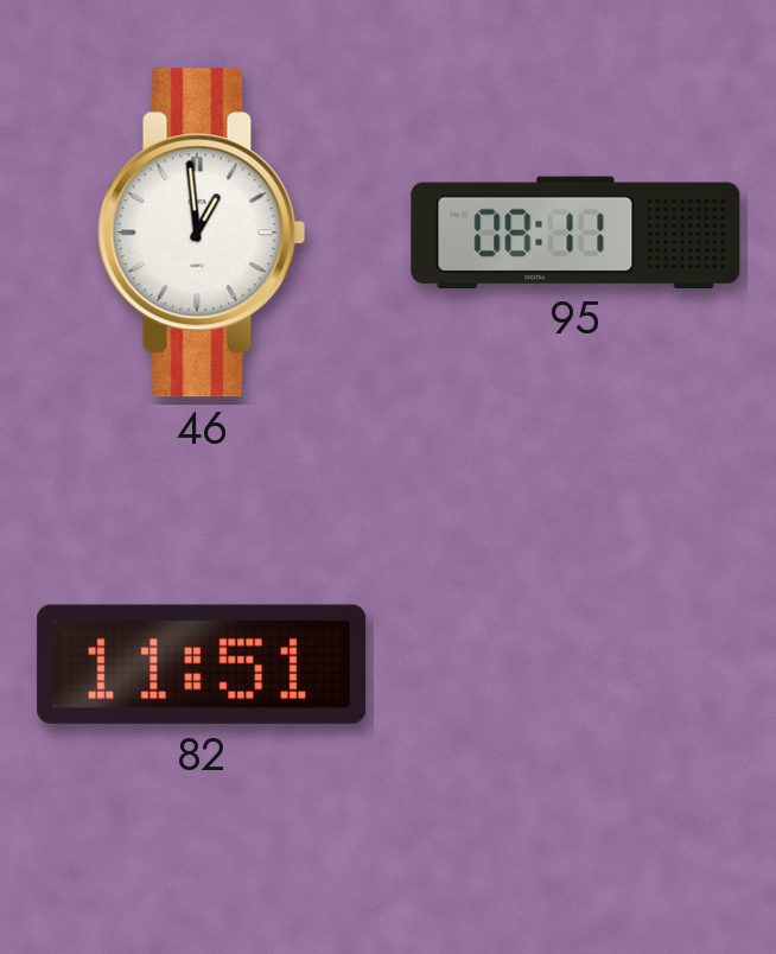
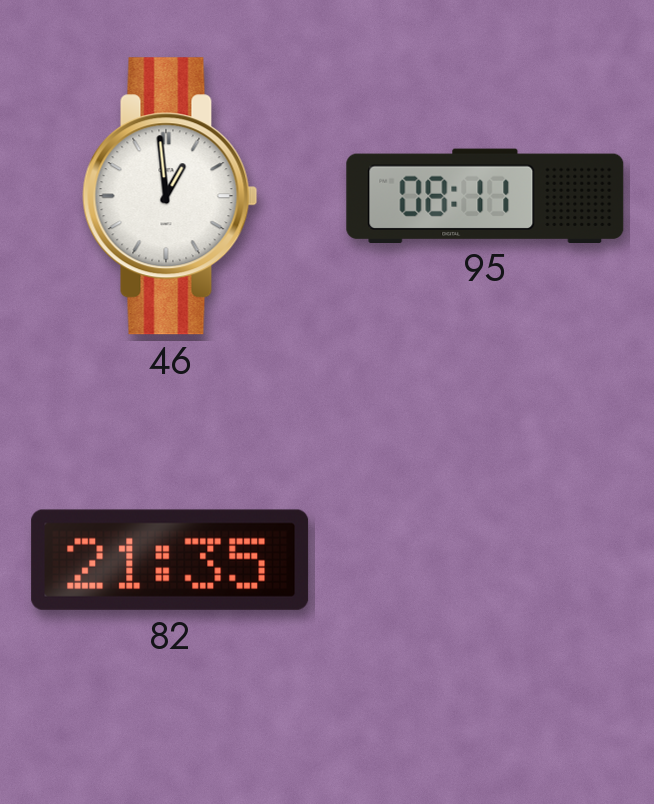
82: 11:51 -> 21:35 (170, 560)
